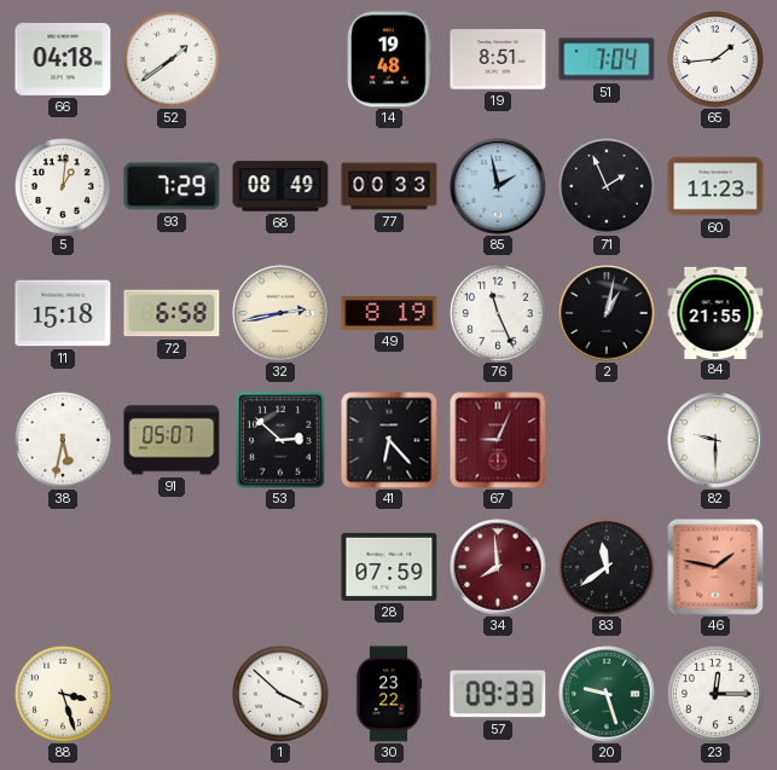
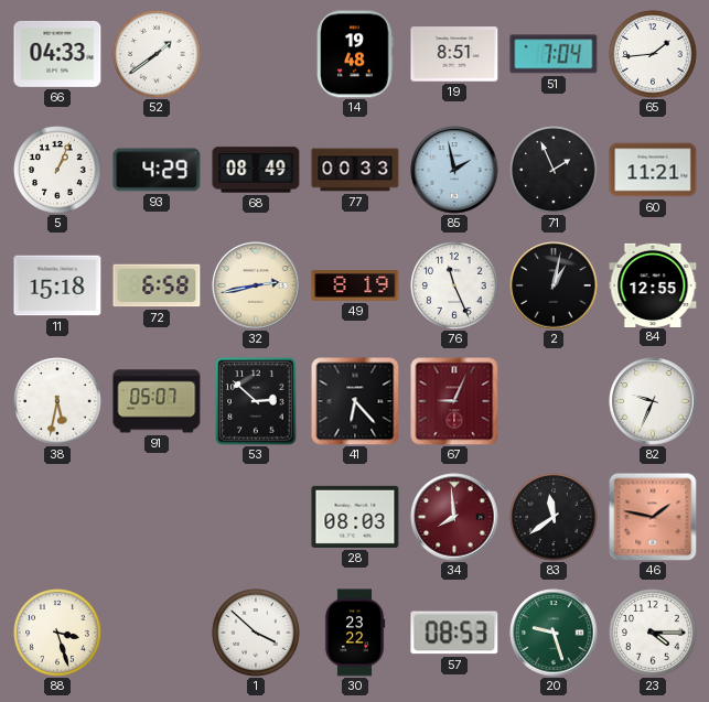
66: 04:18 -> 04:33 (57, 54)
5: 1:01 -> 1:04 (57, 170)
93: 7:29 -> 4:29 (157, 170)
60: 11:23 -> 11:21 (653, 170)
84: 21:55 -> 12:55 (653, 284)
82: 9:30 -> 9:34 (653, 401)
28: 07:59 -> 08:03 (355, 517)
57: 09:33 -> 08:53 (454, 633)
23: 12:15 -> 4:15 (653, 633)
